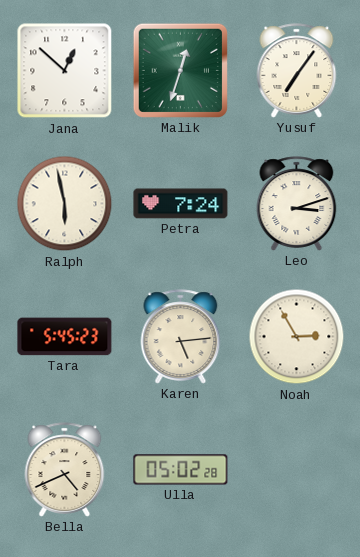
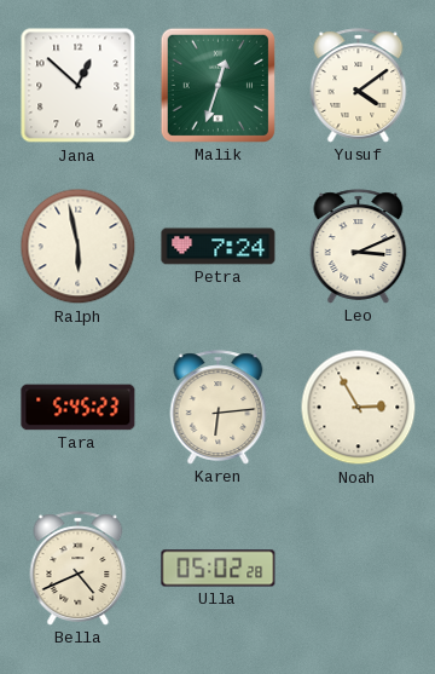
Yusuf: 7:06 -> 4:09 (359, 86)
Leo: 3:12 -> 3:11 (359, 247)
Karen: 5:14 -> 6:14 (219, 408)
